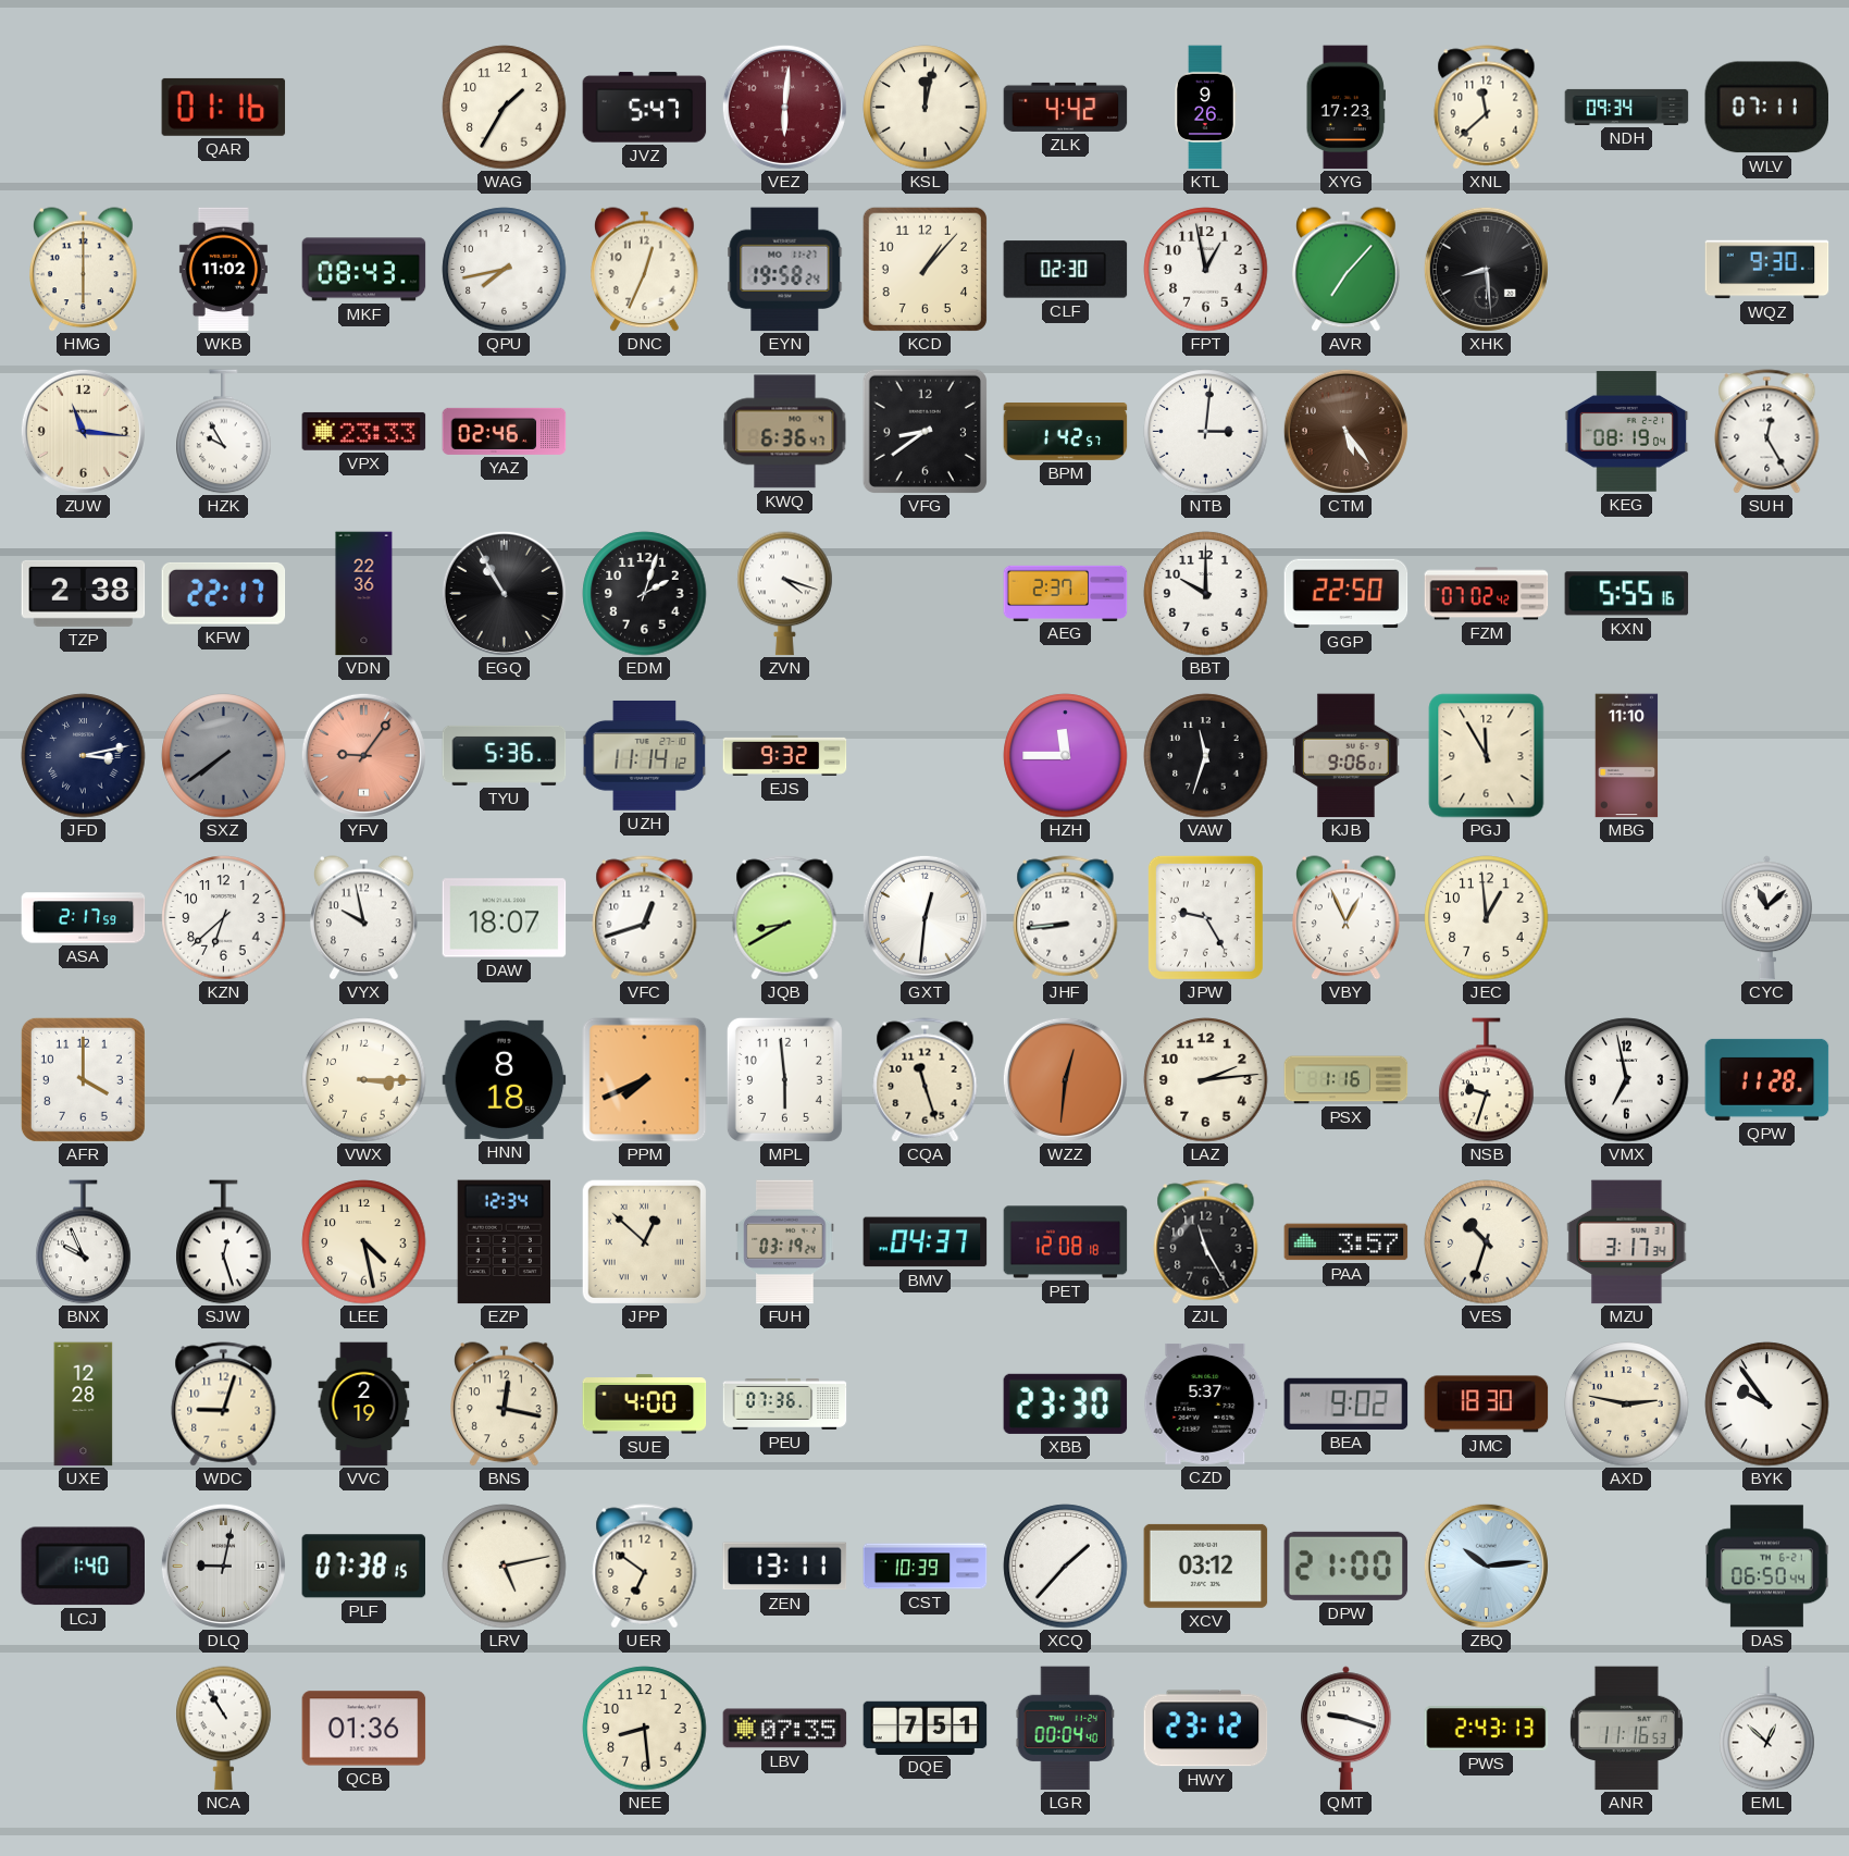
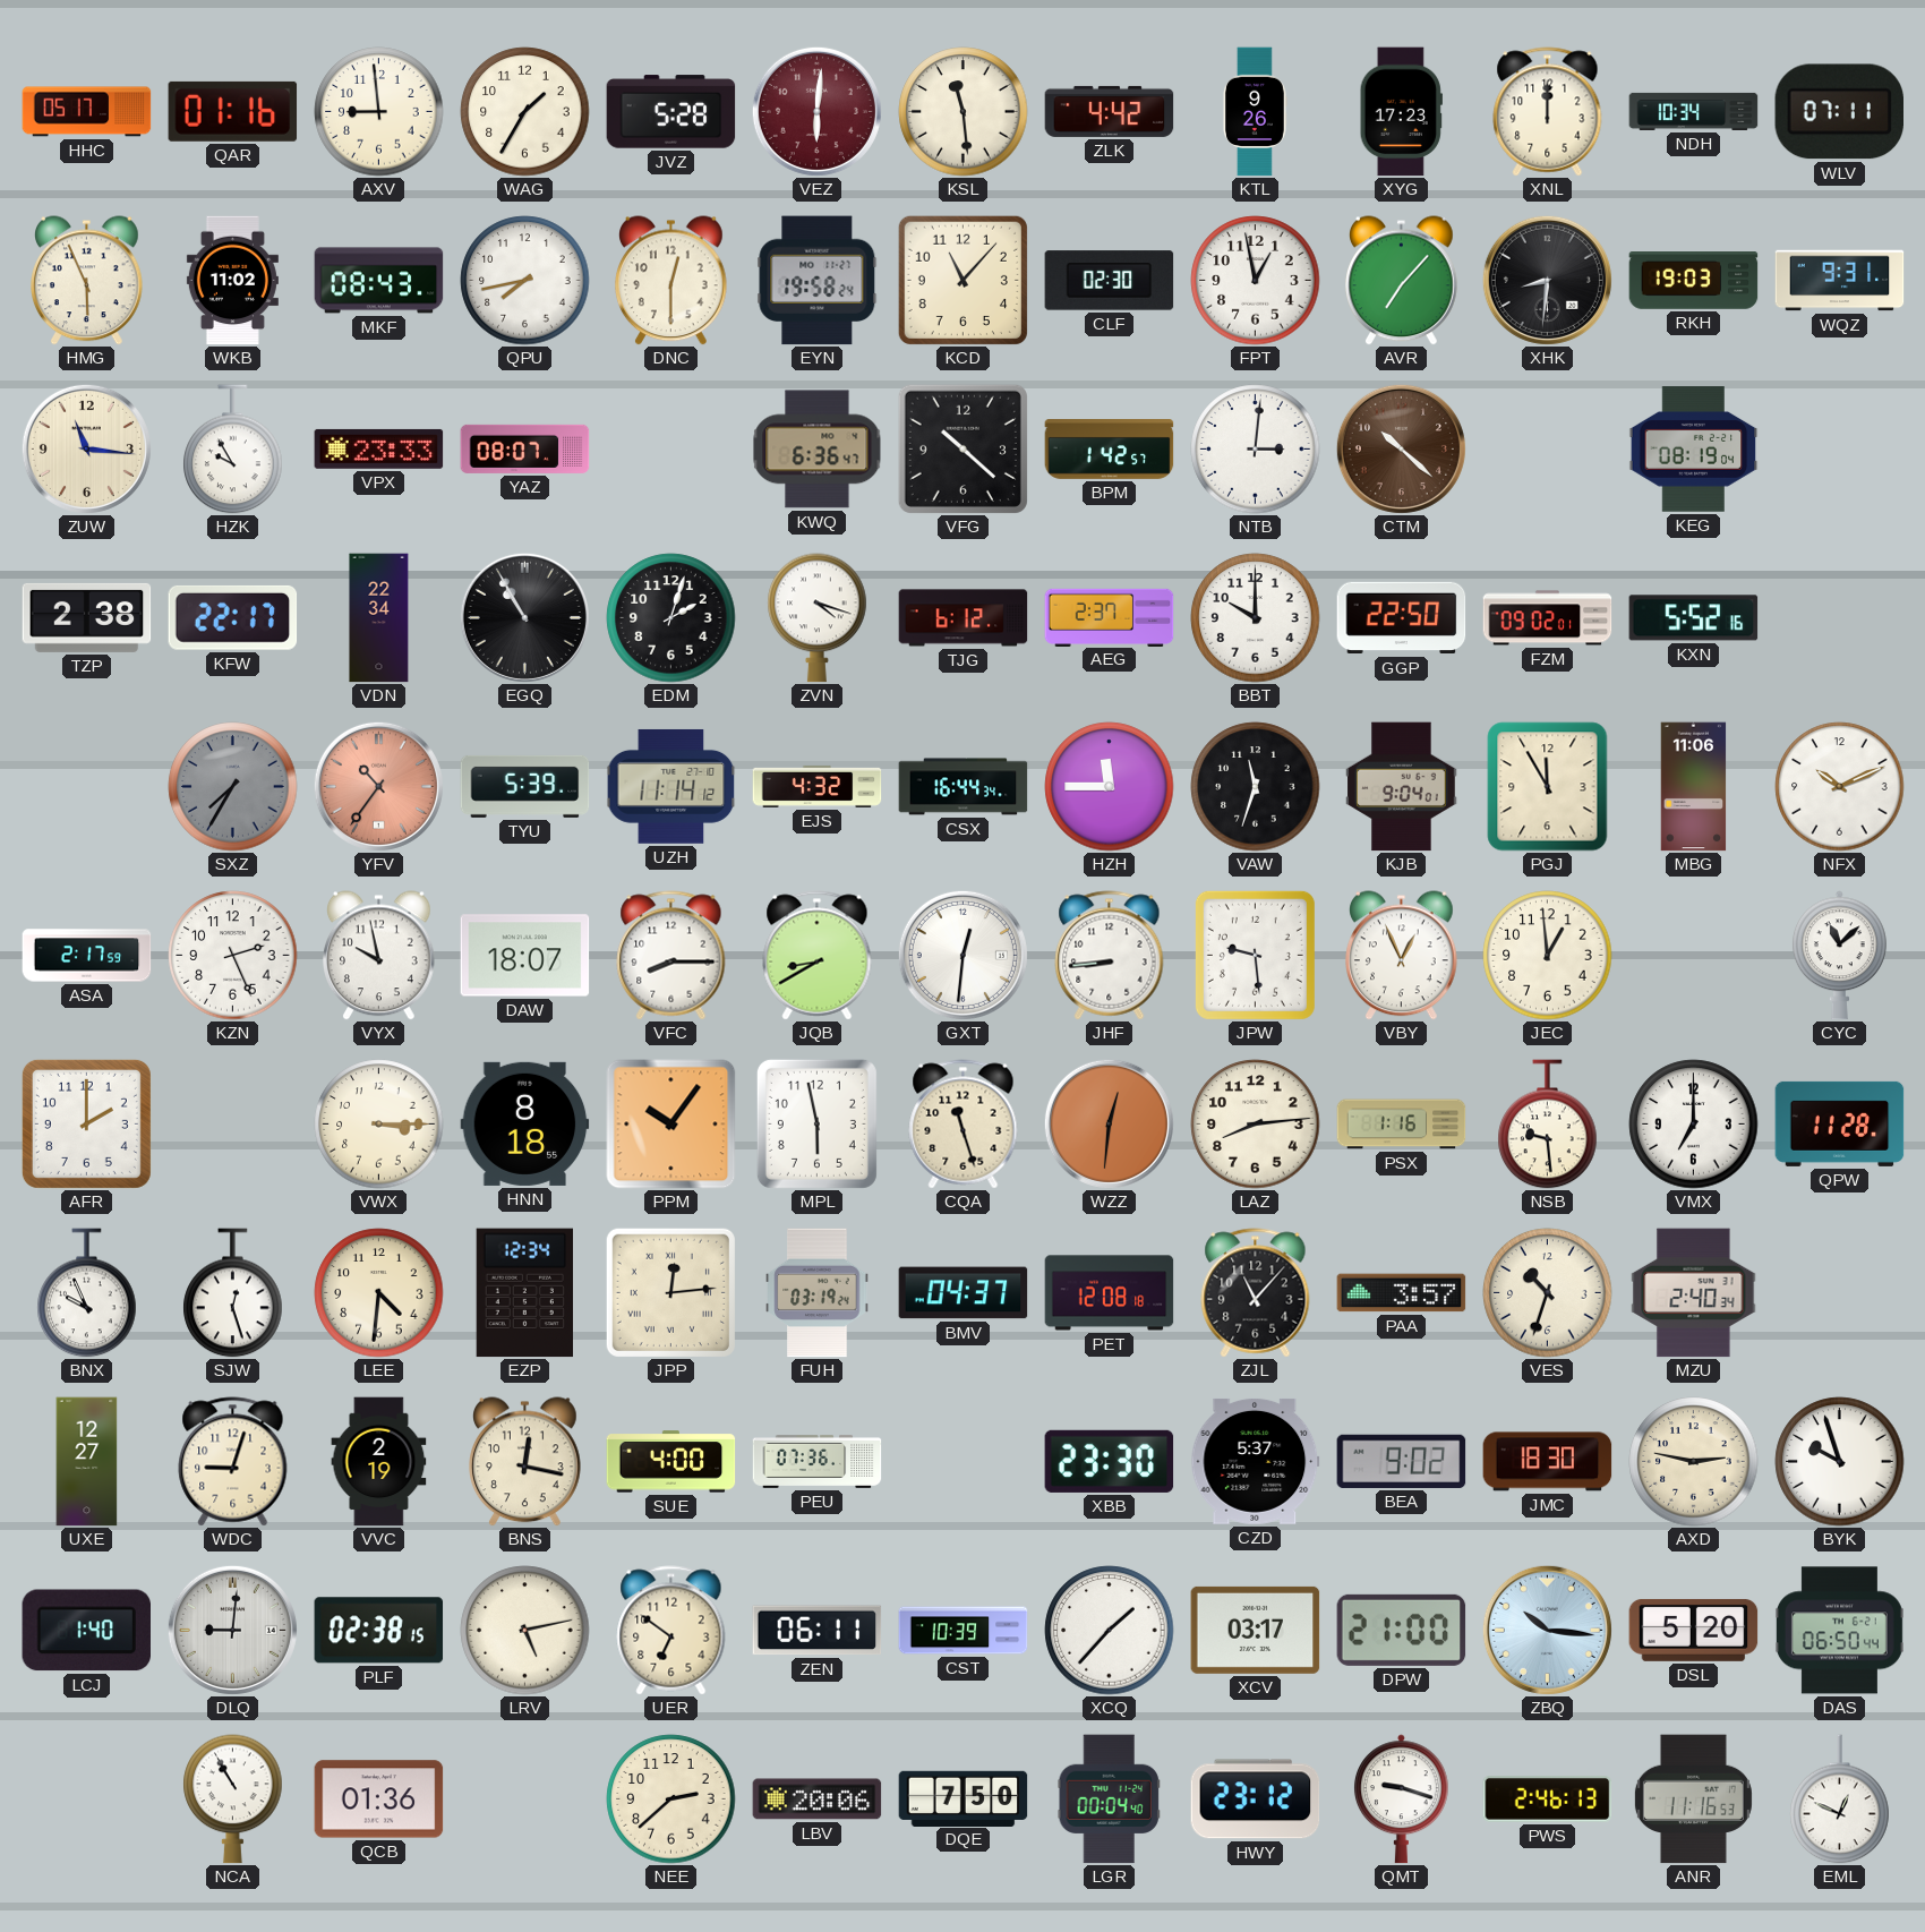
HHC: none -> 05:17 (87, 112)
AXV: none -> 8:59 (379, 112)
JVZ: 5:47 -> 5:28 (671, 112)
KSL: 12:02 -> 11:29 (964, 112)
XNL: 11:38 -> 12:00 (1548, 112)
NDH: 09:34 -> 10:34 (1694, 111)
HMG: 6:00 -> 5:56 (87, 281)
DNC: 12:34 -> 12:30 (671, 281)
KCD: 1:07 -> 11:07 (962, 280)
XHK: 8:29 -> 8:31 (1547, 280)
RKH: none -> 19:03 (1694, 281)
WQZ: 9:30 -> 9:31 (1840, 281)
YAZ: 02:46 -> 08:07 (525, 448)
VFG: 8:39 -> 10:22 (962, 448)
CTM: 5:24 -> 10:22 (1401, 448)
SUH: 12:25 -> none (1767, 432)
VDN: 22:36 -> 22:34 (379, 618)
TJG: none -> 6:12 (964, 618)
FZM: 07:02 -> 09:02 (1548, 618)
KXN: 5:55 -> 5:52 (1694, 618)
JFD: 3:13 -> none (84, 756)
SXZ: 7:39 -> 7:35 (233, 787)
YFV: 9:06 -> 10:36 (378, 786)
TYU: 5:36 -> 5:39 (525, 786)
EJS: 9:32 -> 4:32 (818, 786)
CSX: none -> 16:44 (964, 787)
KJB: 9:06 -> 9:04 (1402, 787)
MBG: 11:10 -> 11:06 (1694, 787)
NFX: none -> 10:11 (1840, 787)
KZN: 6:38 -> 2:26 (233, 956)
VFC: 12:42 -> 8:15 (671, 956)
JPW: 9:25 -> 9:29 (1255, 955)
AFR: 4:00 -> 2:00 (86, 1123)
PPM: 7:41 -> 10:06 (671, 1125)
MPL: 5:59 -> 5:58 (816, 1123)
LAZ: 2:14 -> 8:14 (1256, 1125)
NSB: 9:33 -> 9:29 (1548, 1125)
VMX: 6:58 -> 7:00 (1694, 1125)
LEE: 4:28 -> 4:31 (379, 1293)
JPP: 12:52 -> 12:14 (670, 1292)
ZJL: 11:25 -> 11:07 (1256, 1293)
MZU: 3:17 -> 2:40 (1694, 1293)
UXE: 12:28 -> 12:27 (87, 1462)
BYK: 9:54 -> 9:57 (1840, 1462)
DLQ: 9:02 -> 9:01 (232, 1630)
PLF: 07:38 -> 02:38 (379, 1631)
ZEN: 13:11 -> 06:11 (818, 1631)
XCV: 03:12 -> 03:17 (1256, 1630)
ZBQ: 10:14 -> 10:16 (1547, 1630)
DSL: none -> 5:20 (1694, 1630)
NEE: 8:29 -> 2:38 (671, 1800)
LBV: 07:35 -> 20:06 (818, 1800)
DQE: 7:51 -> 7:50 (964, 1798)
PWS: 2:43 -> 2:46 (1548, 1800)
EML: 12:52 -> 12:49 (1840, 1800)
